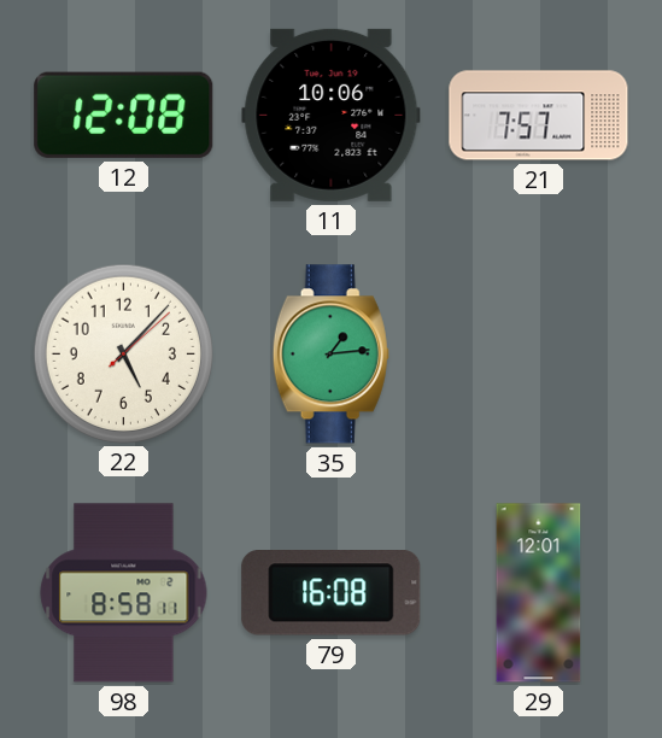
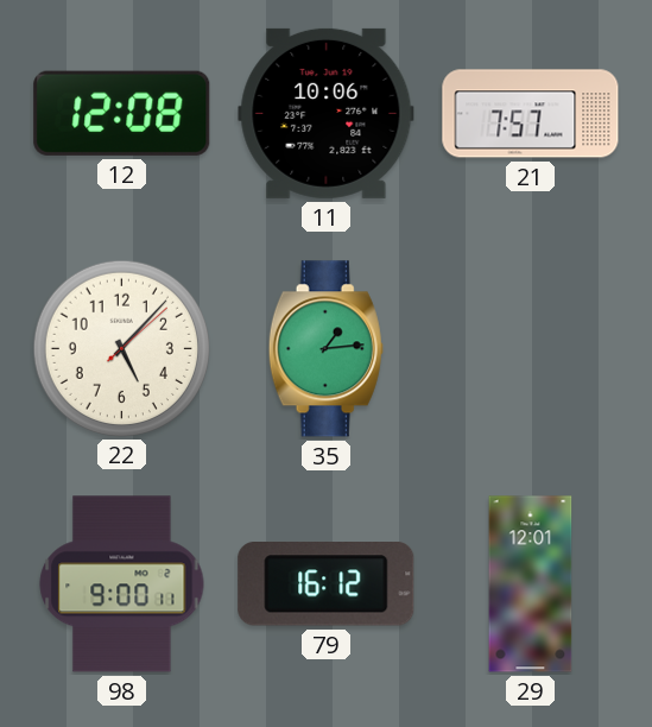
98: 8:58 -> 9:00 (122, 584)
79: 16:08 -> 16:12 (327, 584)
